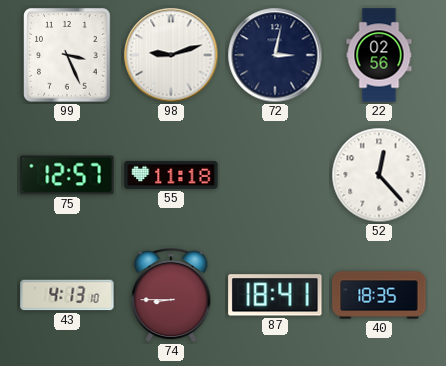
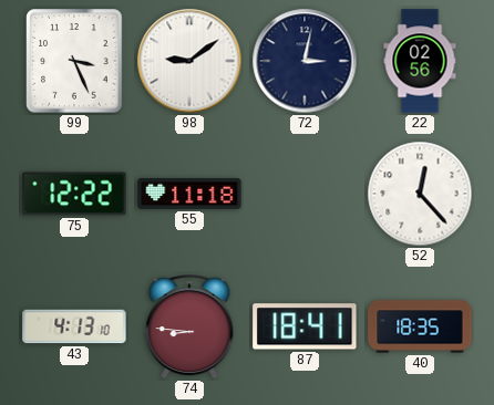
98: 9:12 -> 9:09 (189, 61)
75: 12:57 -> 12:22 (74, 194)
74: 8:45 -> 8:46 (189, 328)
